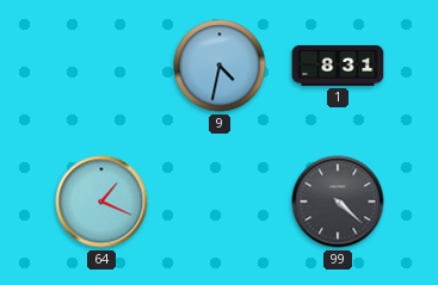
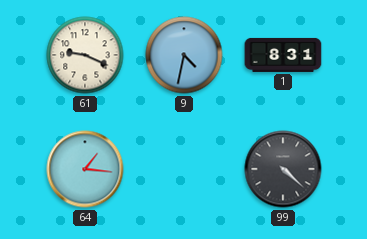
61: none -> 9:19 (85, 55)
64: 1:19 -> 1:16 (85, 169)
